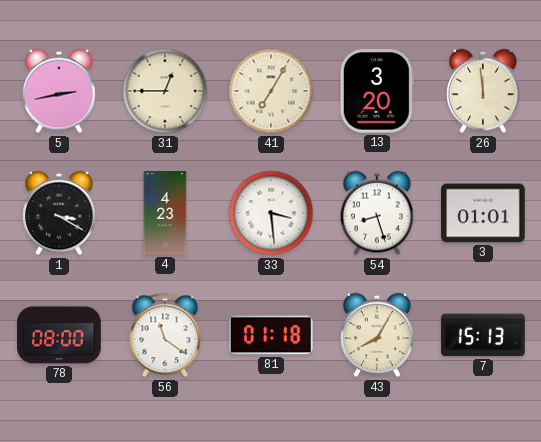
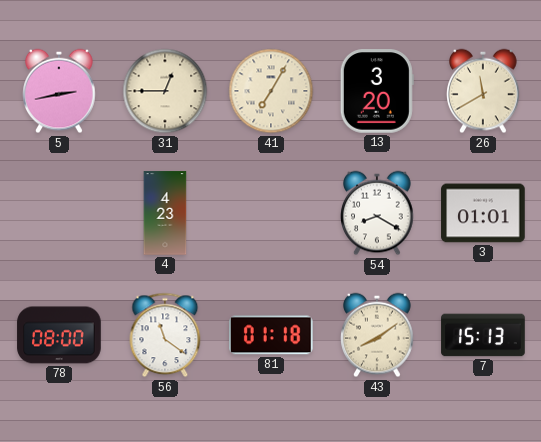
26: 11:59 -> 11:40 (483, 91)
1: 3:20 -> none (59, 213)
33: 3:29 -> none (271, 213)
54: 8:27 -> 8:20 (377, 213)
43: 8:05 -> 8:09 (377, 335)
